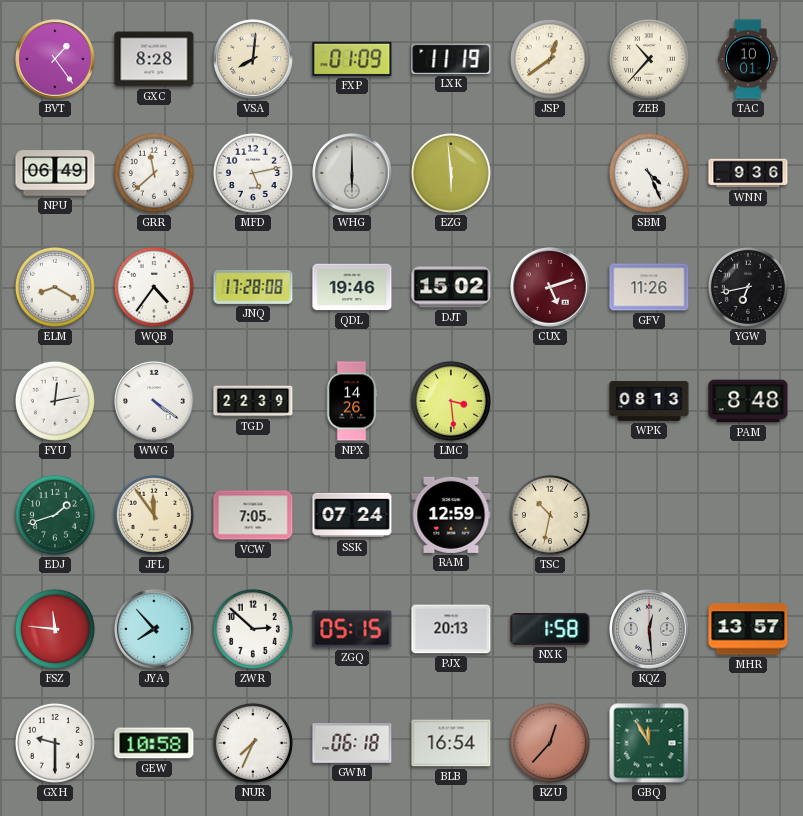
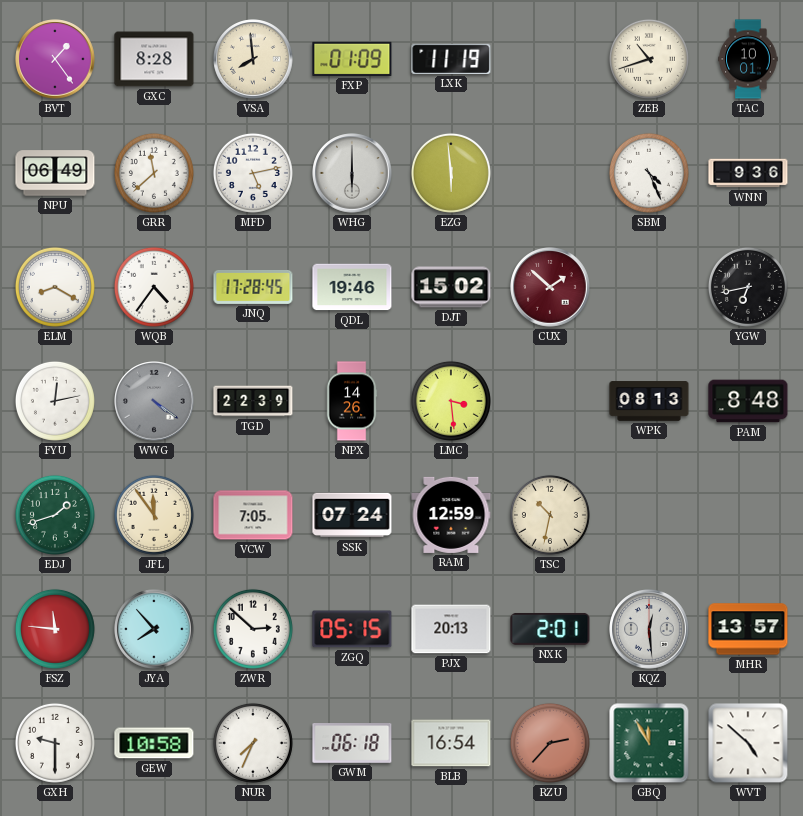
VSA: 8:01 -> 7:59 (253, 59)
JSP: 12:39 -> none (550, 59)
ZEB: 10:37 -> 10:42 (649, 59)
JNQ: 17:28:08 -> 17:28:45 (253, 287)
CUX: 5:12 -> 1:52 (550, 287)
GFV: 11:26 -> none (649, 287)
WWG dial: white -> grey (154, 401)
NXK: 1:58 -> 2:01 (550, 629)
RZU: 12:37 -> 2:37 (550, 743)
WVT: none -> 4:52 (748, 743)
